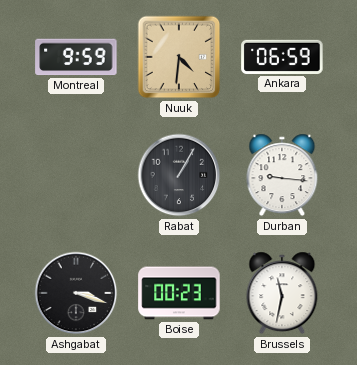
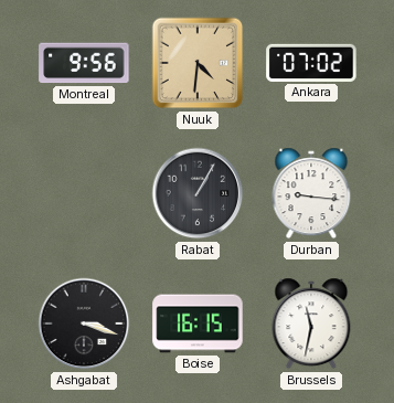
Montreal: 9:59 -> 9:56 (84, 63)
Ankara: 06:59 -> 07:02 (311, 63)
Boise: 00:23 -> 16:15 (198, 324)
